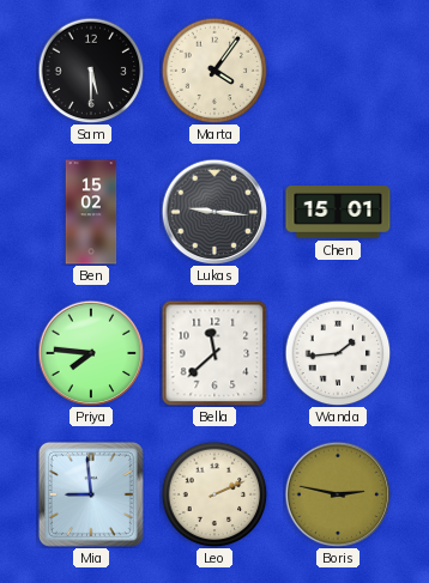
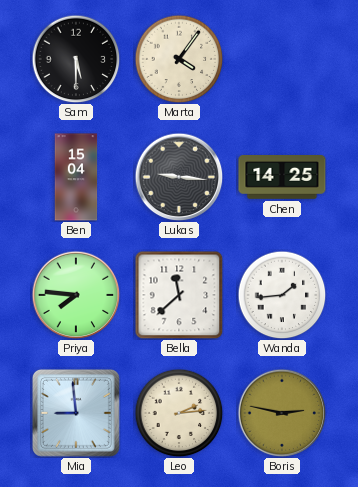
Ben: 15:02 -> 15:04 (76, 177)
Chen: 15:01 -> 14:25 (282, 178)
Leo: 2:11 -> 2:14 (179, 413)
